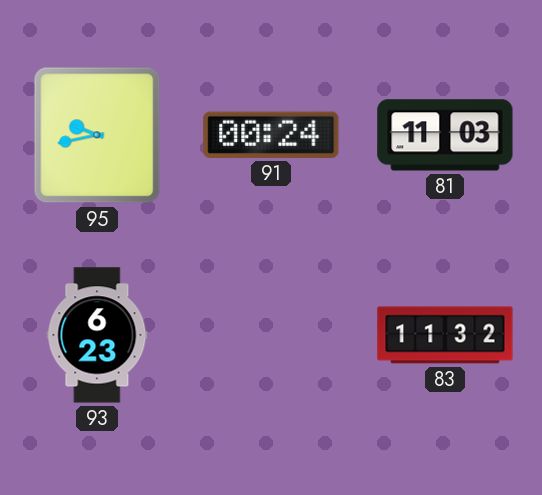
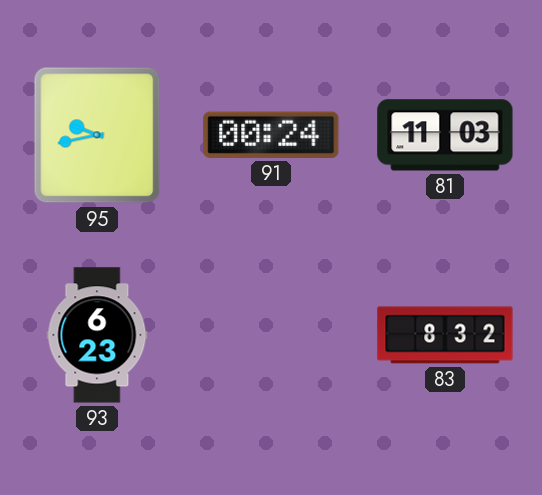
83: 11:32 -> 8:32 (445, 335)
